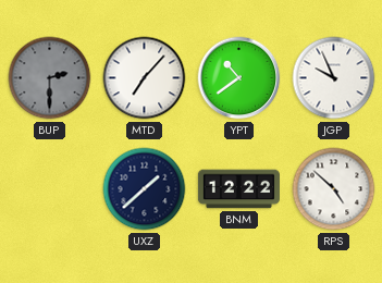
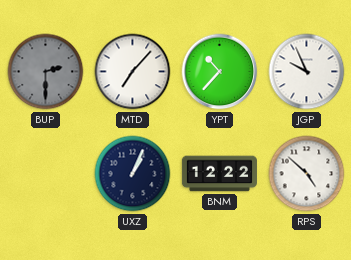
YPT: 10:39 -> 10:37 (220, 72)
UXZ: 1:38 -> 1:04 (133, 174)
